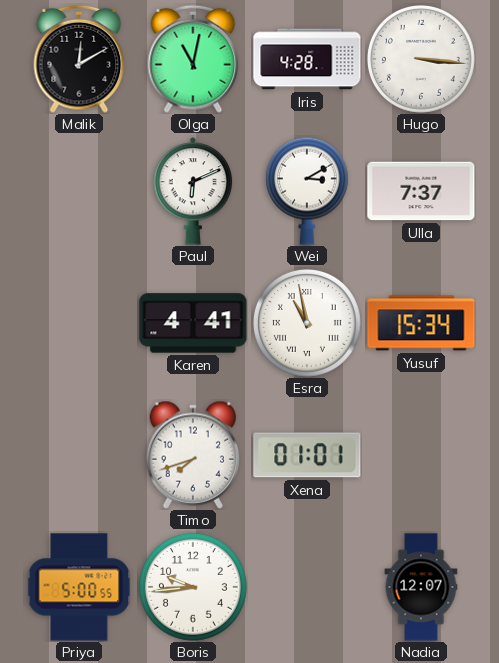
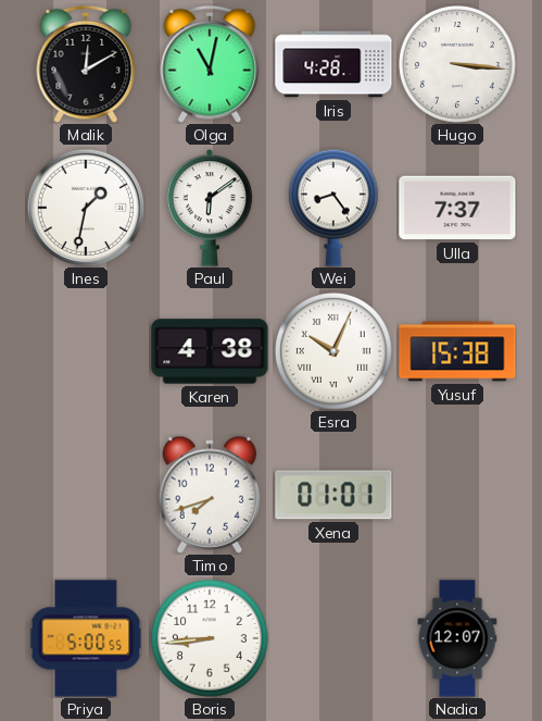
Ines: none -> 1:32 (85, 207)
Paul: 6:11 -> 6:09 (210, 208)
Wei: 3:10 -> 8:24 (333, 208)
Karen: 4:41 -> 4:38 (210, 351)
Esra: 10:58 -> 10:04 (333, 351)
Yusuf: 15:34 -> 15:38 (457, 351)
Boris: 9:44 -> 8:44 (210, 638)
